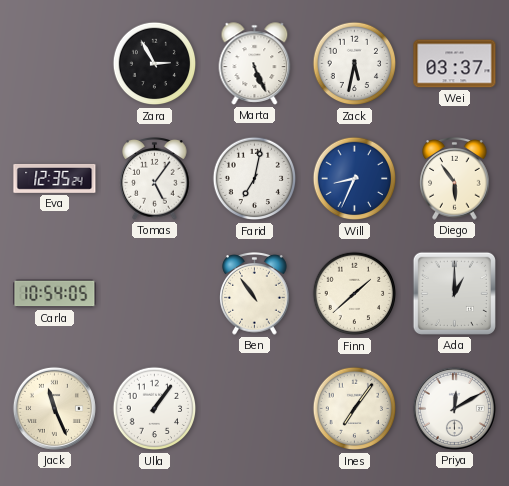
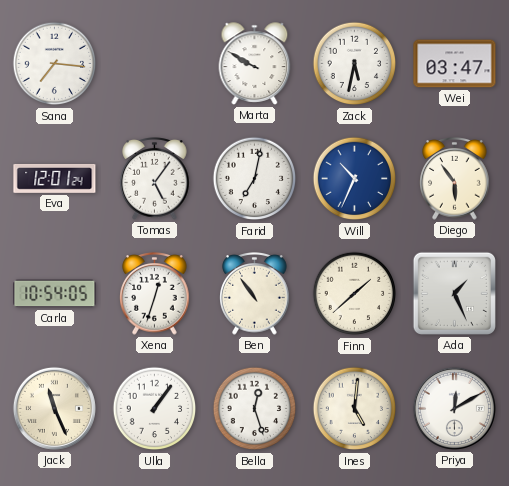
Sana: none -> 7:16 (55, 64)
Zara: 2:55 -> none (155, 64)
Marta: 5:26 -> 9:50 (255, 64)
Wei: 03:37 -> 03:47 (455, 64)
Eva: 12:35 -> 12:01 (55, 178)
Will: 8:34 -> 10:34 (355, 179)
Xena: none -> 12:33 (155, 294)
Ada: 1:00 -> 1:26 (454, 293)
Bella: none -> 12:27 (255, 409)
Ines: 7:06 -> 5:01 (355, 409)
